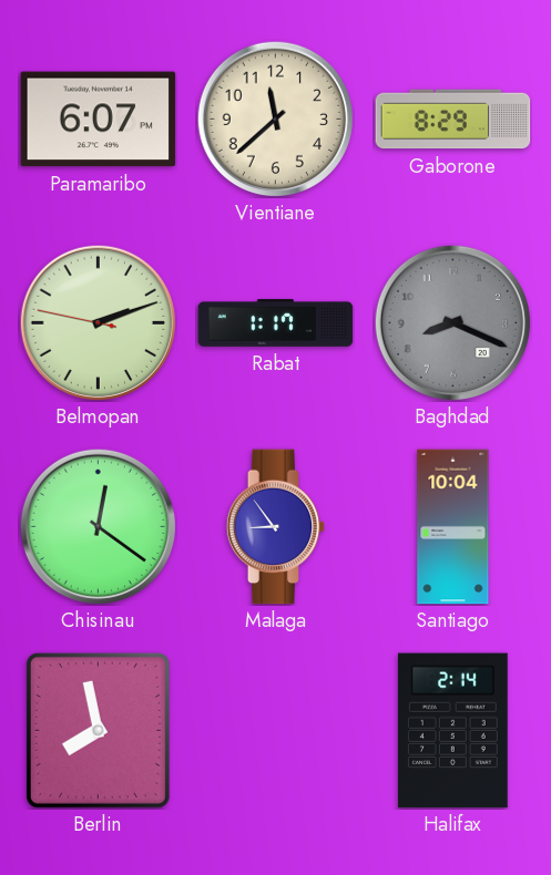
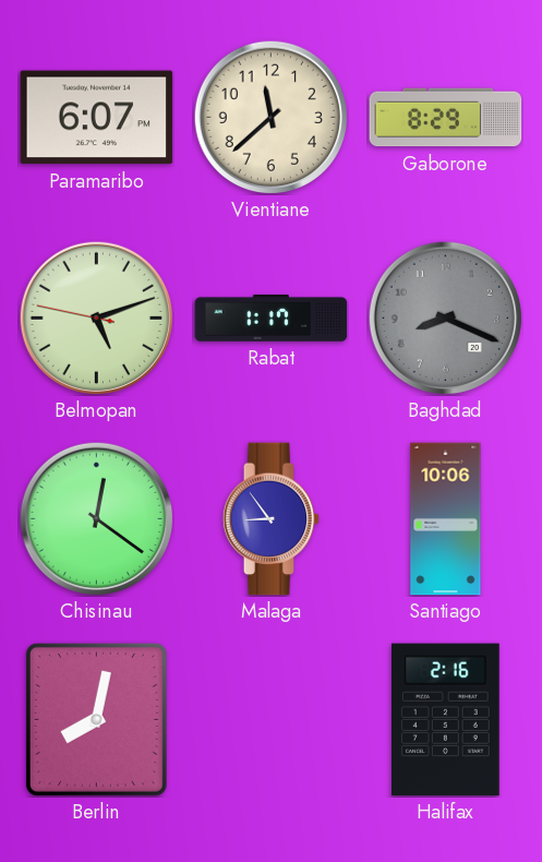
Belmopan: 2:11 -> 5:11 (96, 318)
Santiago: 10:04 -> 10:06 (446, 519)
Berlin: 7:58 -> 8:02 (96, 719)
Halifax: 2:14 -> 2:16 (445, 720)
